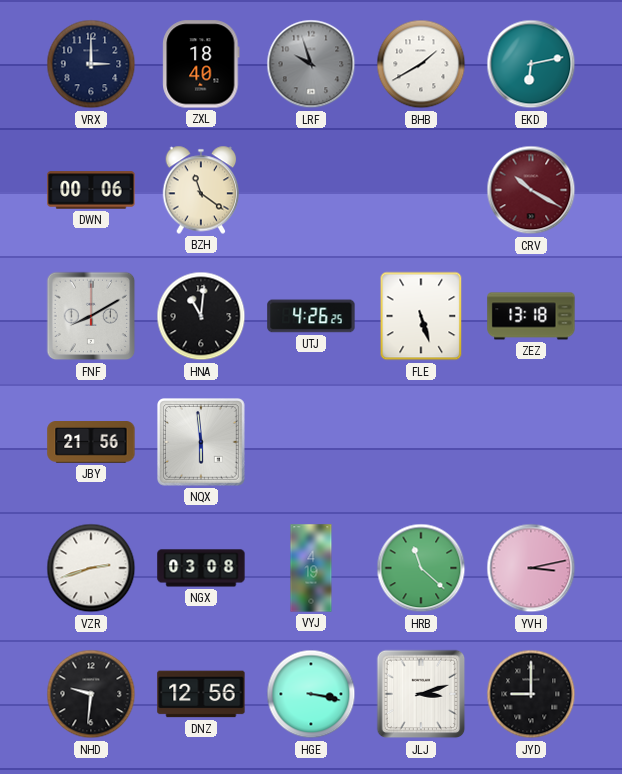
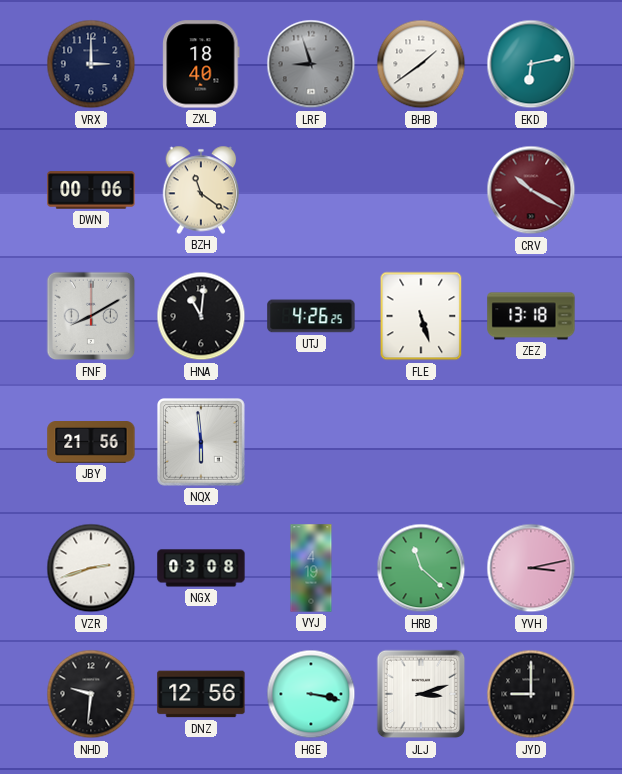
LRF: 9:57 -> 8:57 (311, 64)
BHB: 1:40 -> 1:39 (421, 64)
